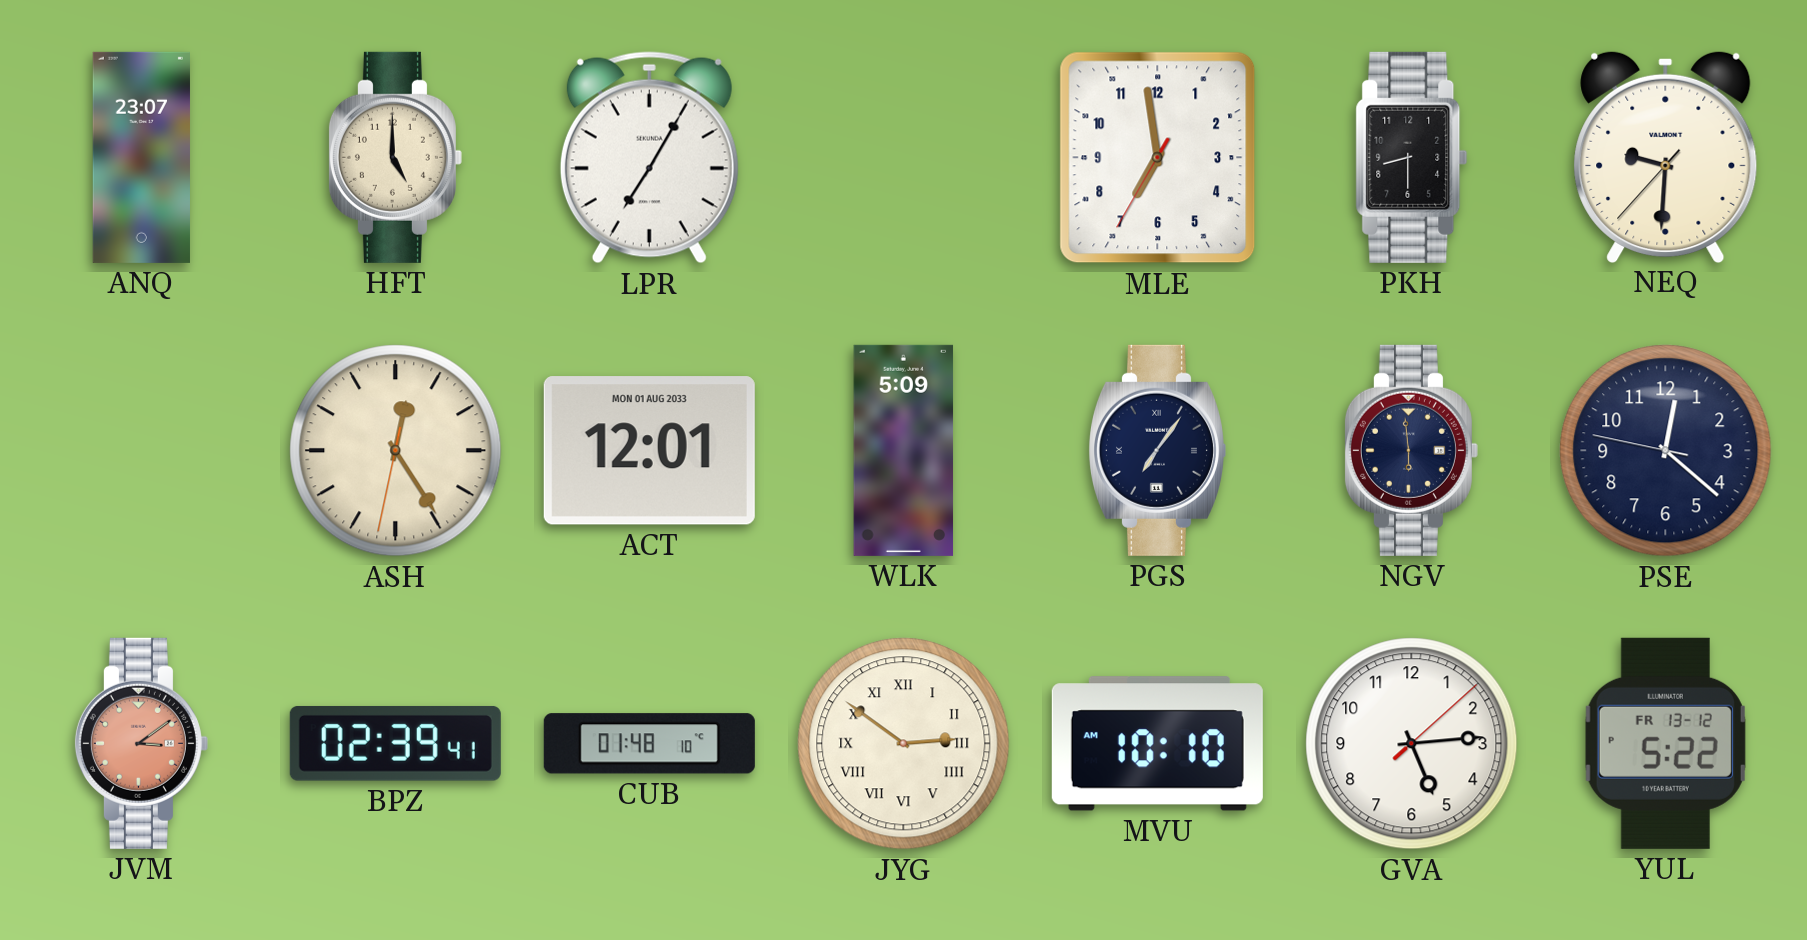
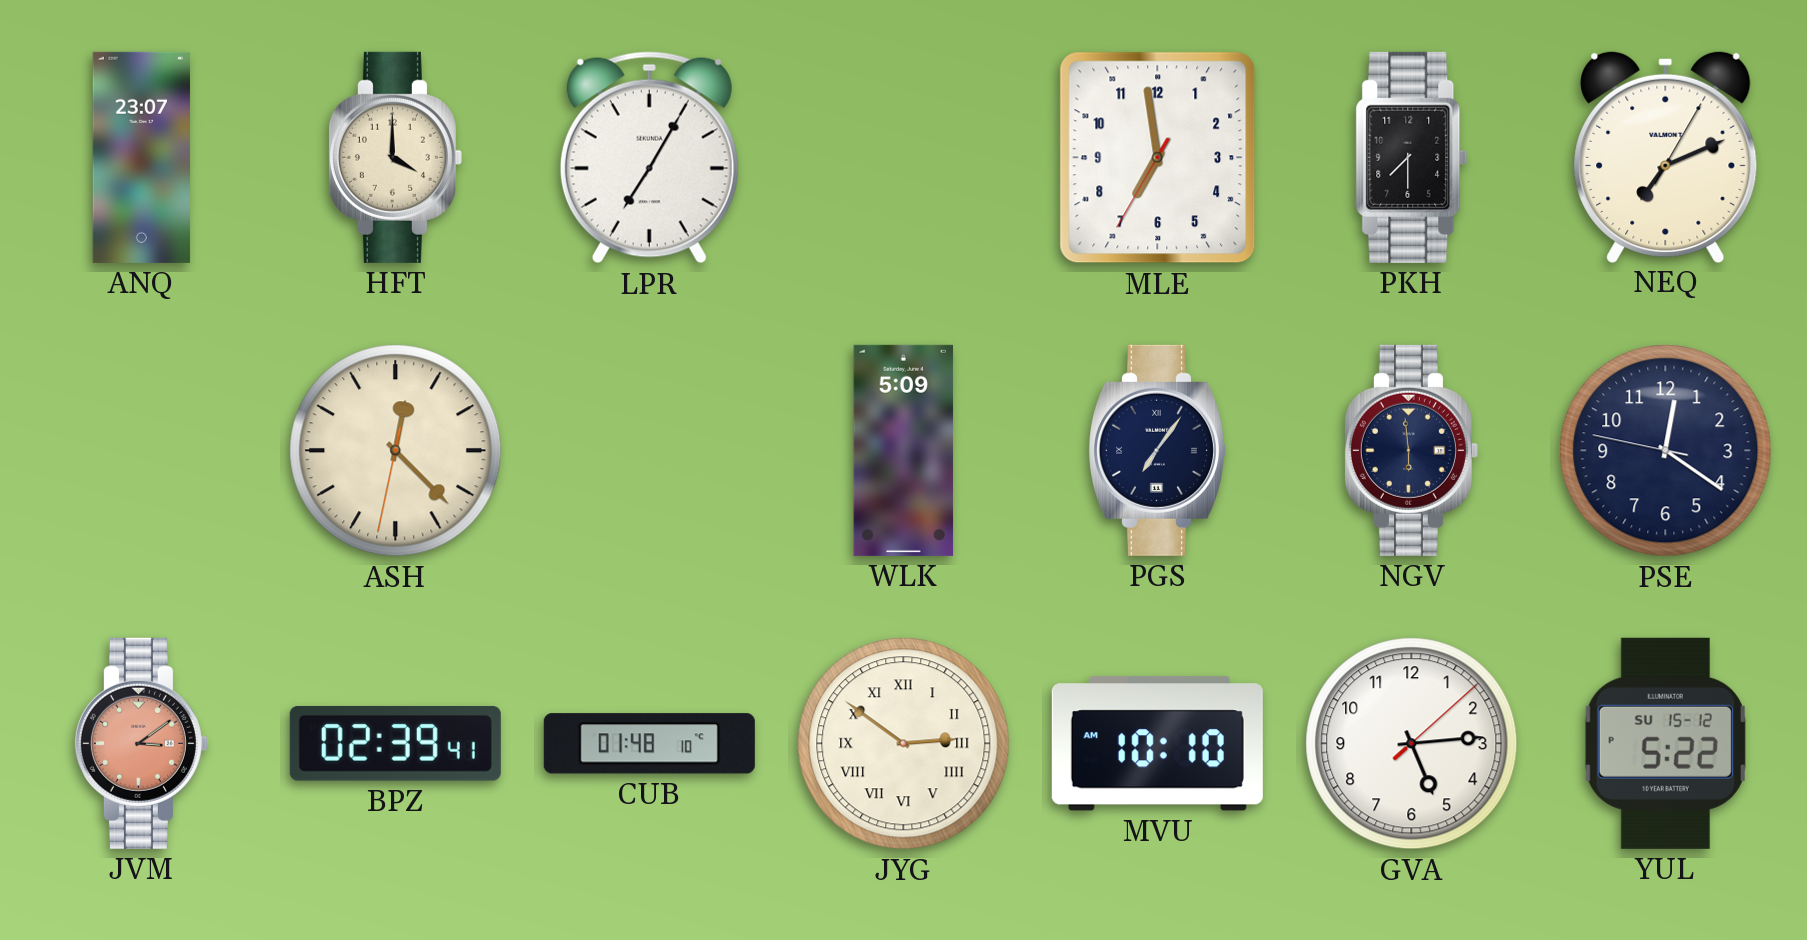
HFT: 5:00 -> 4:00 (395, 157)
PKH: 8:30 -> 7:30 (1412, 157)
NEQ: 9:30 -> 7:11 (1666, 156)
ASH: 12:24 -> 12:22 (396, 451)
ACT: 12:01 -> none (649, 451)
PSE: 12:21 -> 12:20 (1666, 451)
YUL date: FR 13-12 -> SU 15-12 (1665, 743)
